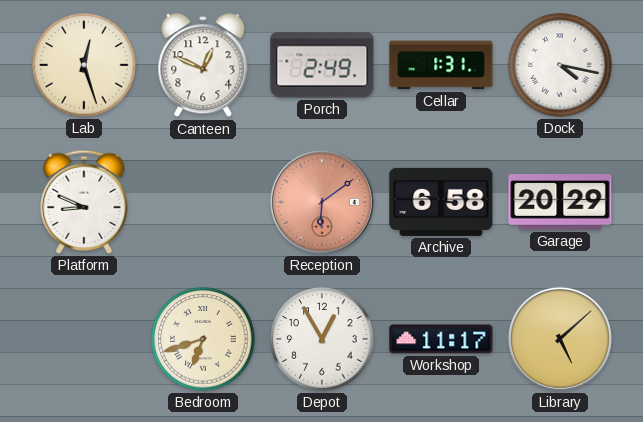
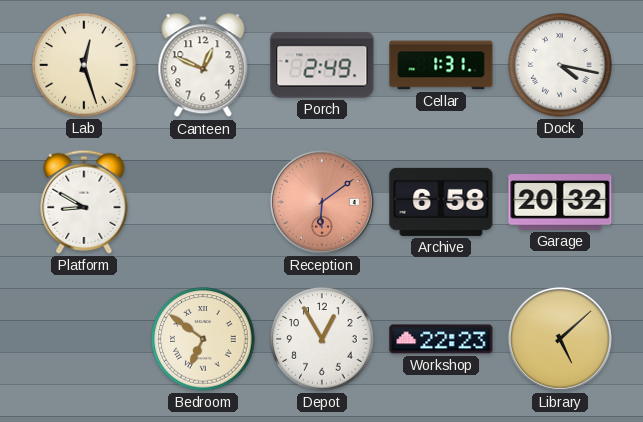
Platform: 8:49 -> 8:50 (84, 202)
Garage: 20:29 -> 20:32 (560, 202)
Bedroom: 6:42 -> 6:51 (203, 339)
Workshop: 11:17 -> 22:23 (441, 339)
